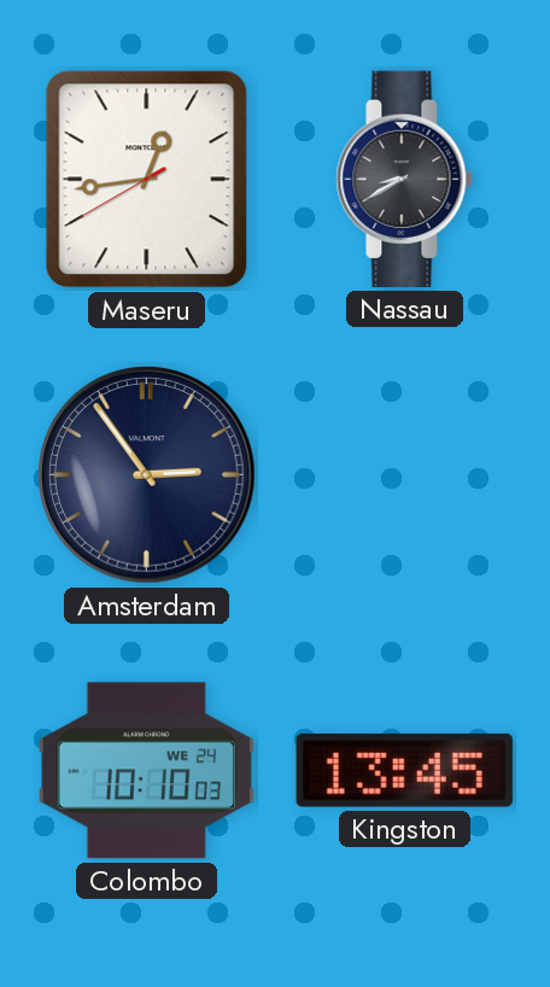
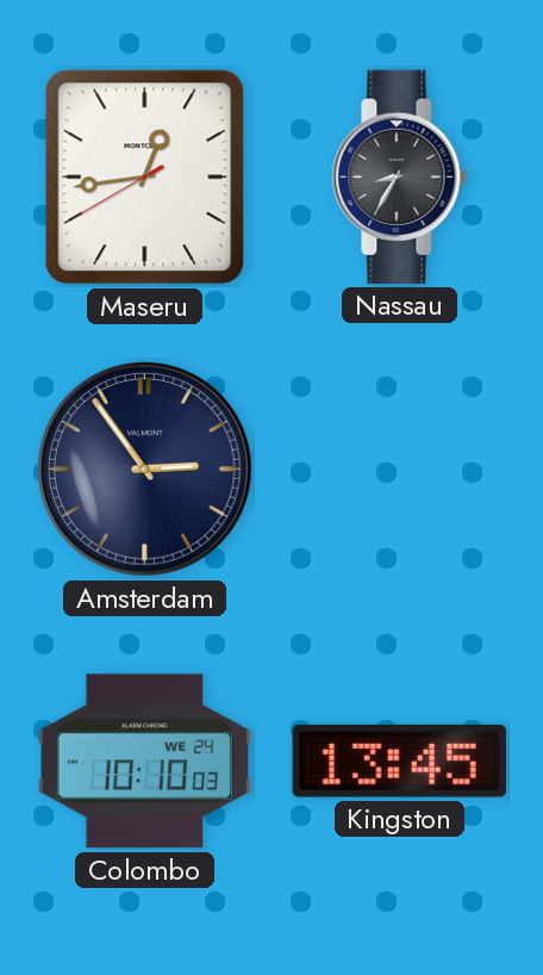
Nassau: 8:40 -> 8:35 (400, 176)
